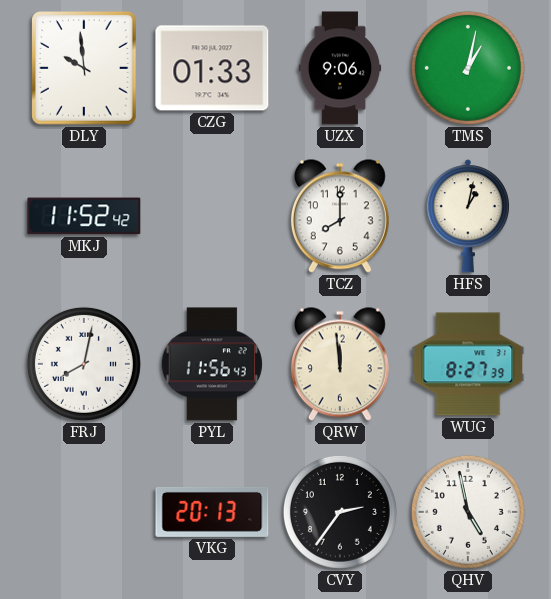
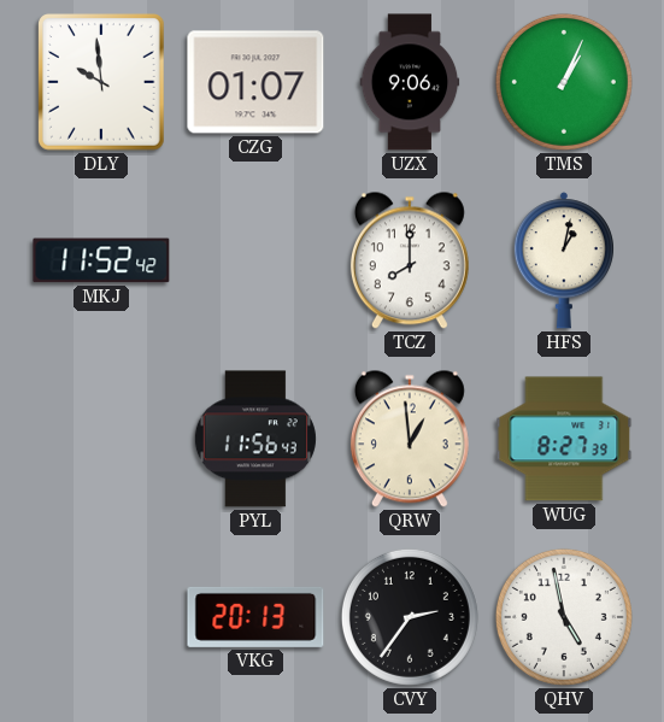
CZG: 01:33 -> 01:07 (255, 82)
TMS: 1:02 -> 1:04 (564, 82)
FRJ: 8:02 -> none (84, 364)
QRW: 11:59 -> 12:59 (410, 439)
